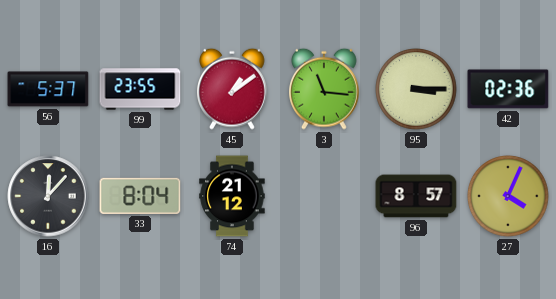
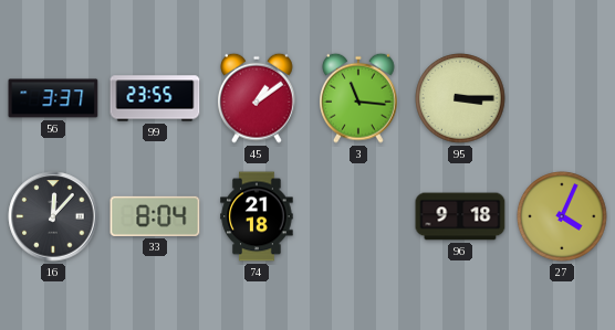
56: 5:37 -> 3:37 (53, 98)
42: 02:36 -> none (508, 89)
74: 21:12 -> 21:18 (257, 216)
96: 8:57 -> 9:18 (460, 216)
